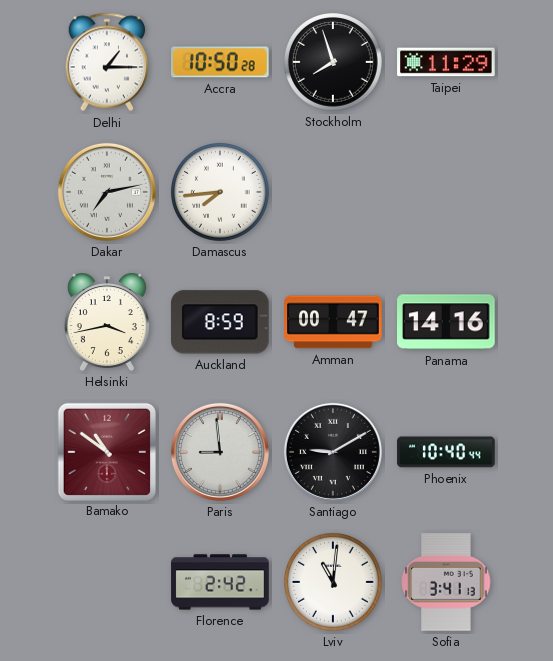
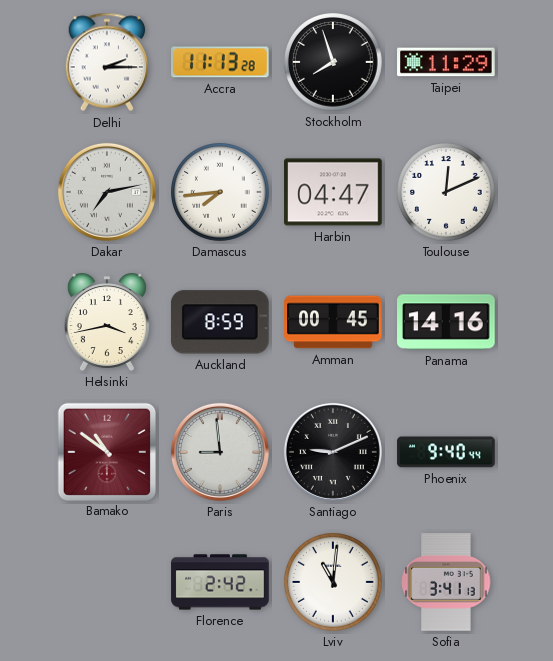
Delhi: 1:15 -> 2:15 (107, 62)
Accra: 10:50 -> 11:13 (221, 62)
Harbin: none -> 04:47 (333, 192)
Toulouse: none -> 12:11 (447, 193)
Amman: 00:47 -> 00:45 (333, 322)
Santiago: 9:10 -> 9:11 (333, 452)
Phoenix: 10:40 -> 9:40 (446, 452)
